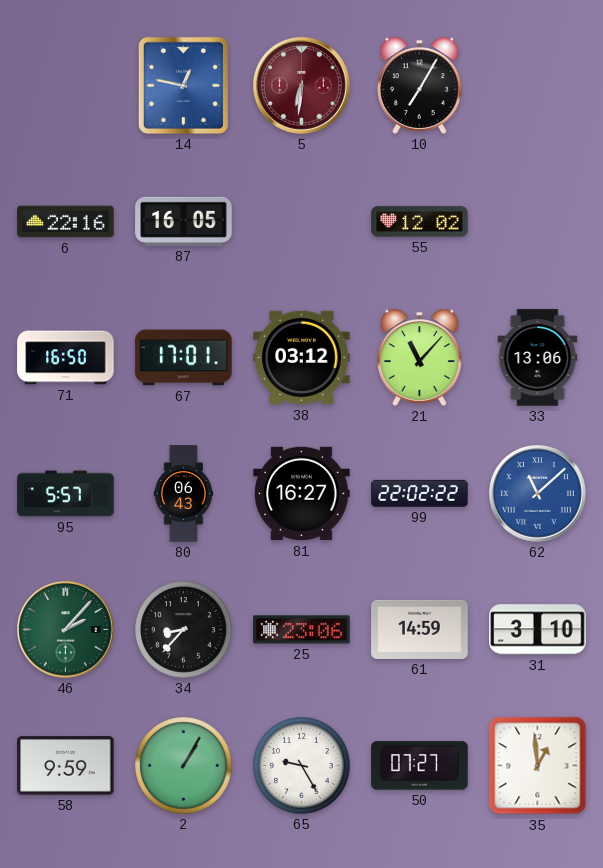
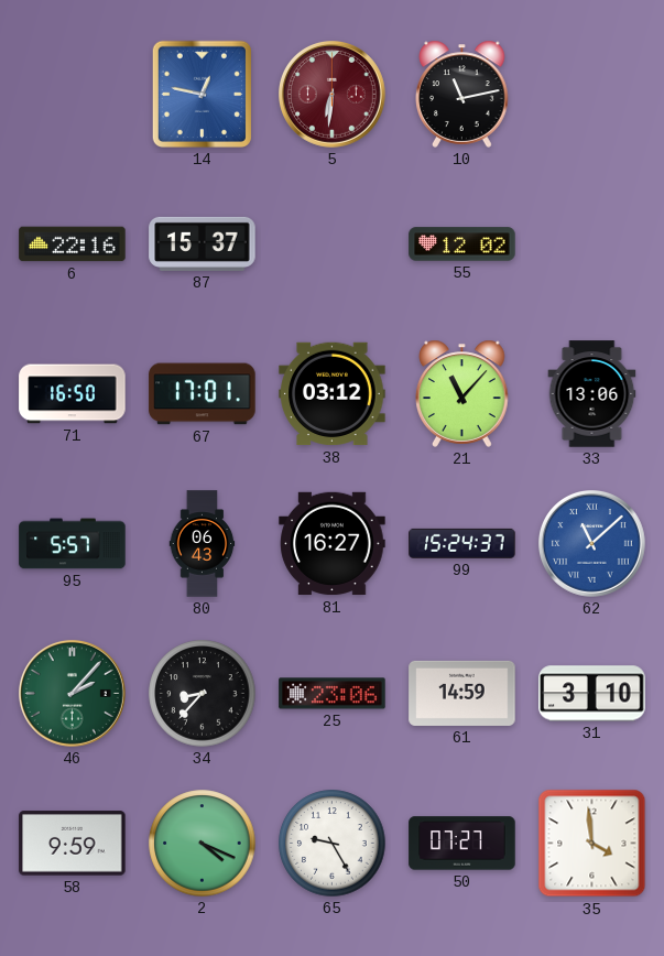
10: 7:05 -> 11:13 (462, 94)
87: 16:05 -> 15:37 (203, 243)
99: 22:02 -> 15:24 (462, 543)
2: 1:05 -> 4:19 (203, 844)
35: 12:59 -> 3:59 (592, 844)
